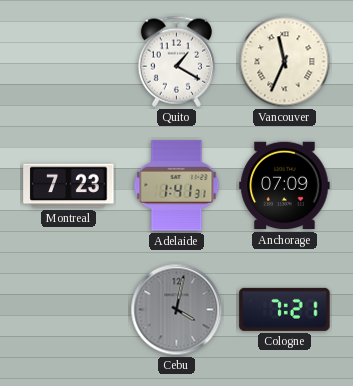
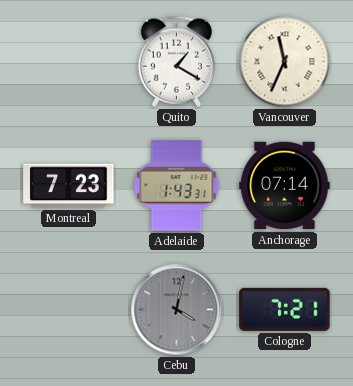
Adelaide: 1:41 -> 1:43 (177, 186)
Anchorage: 07:09 -> 07:14 (285, 186)
